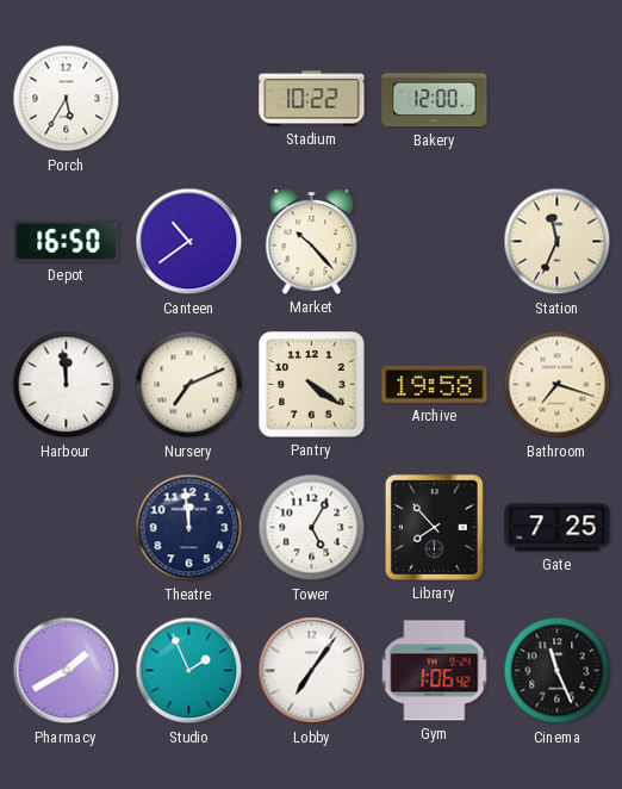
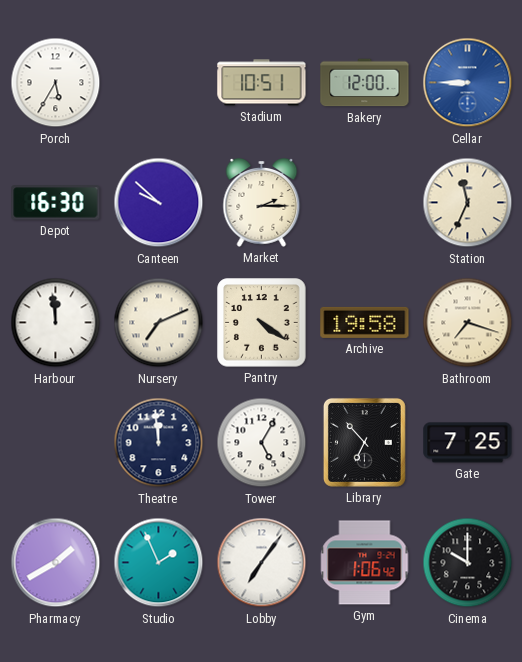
Stadium: 10:22 -> 10:51 (262, 83)
Cellar: none -> 8:45 (468, 83)
Depot: 16:50 -> 16:30 (56, 203)
Canteen: 10:39 -> 9:52 (159, 203)
Market: 10:23 -> 2:15 (262, 203)
Library: 7:53 -> 6:53 (364, 442)
Cinema: 11:26 -> 10:00 (468, 563)
